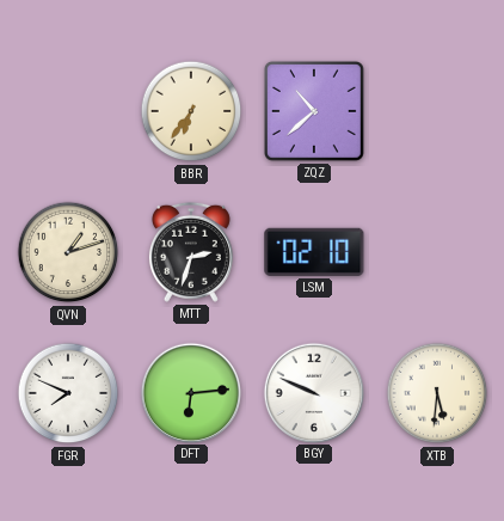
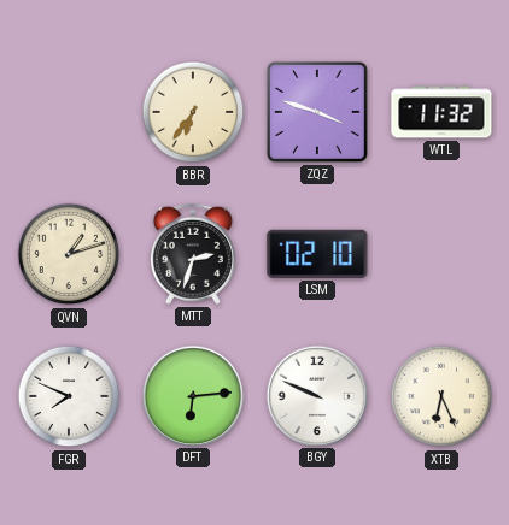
ZQZ: 10:38 -> 3:48 (317, 112)
WTL: none -> 11:32 (441, 112)
XTB: 5:31 -> 6:26 (441, 396)
